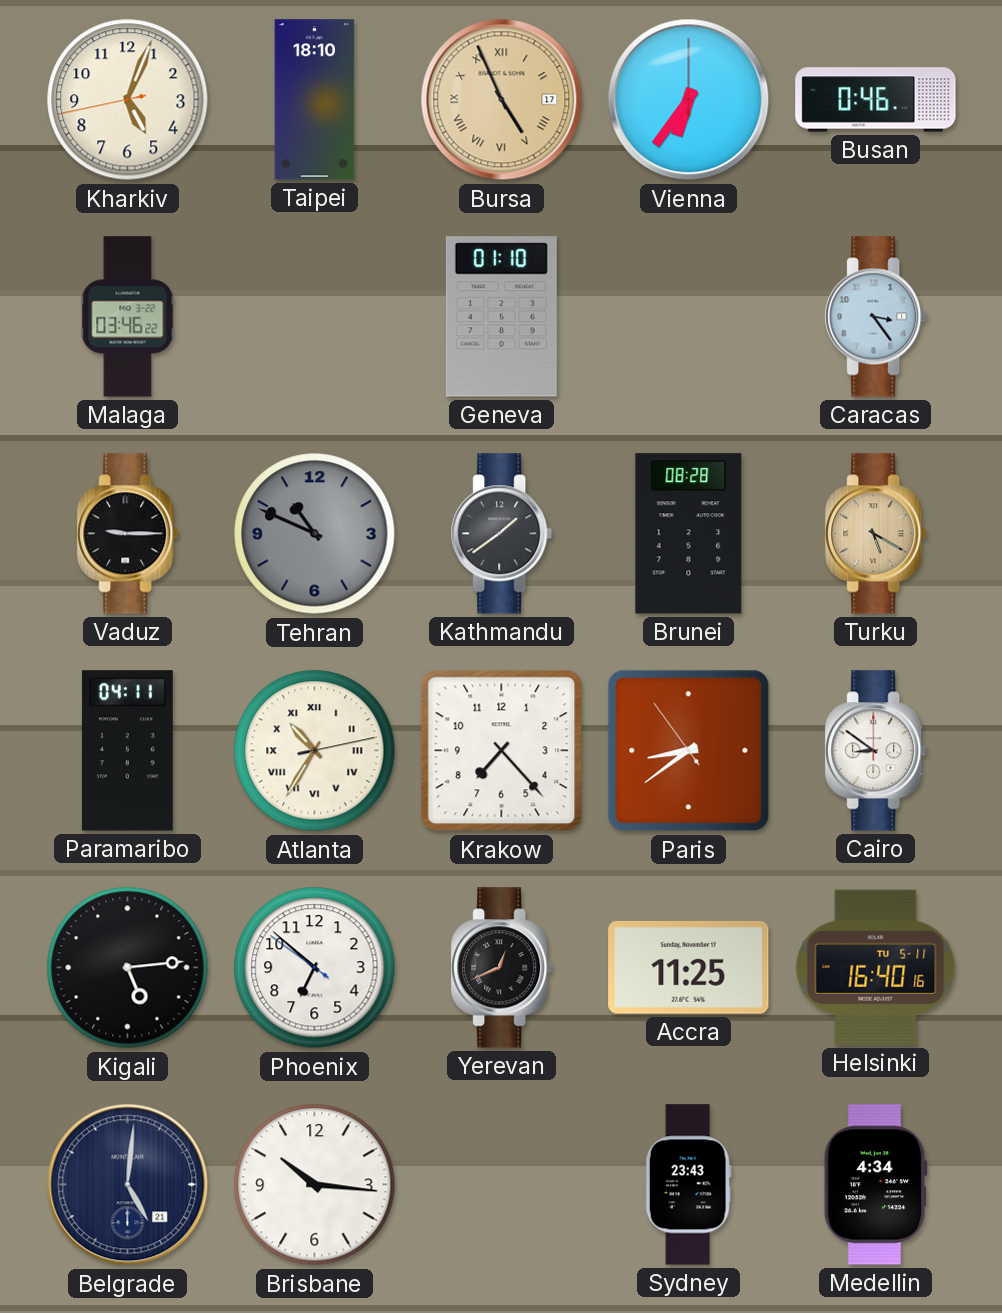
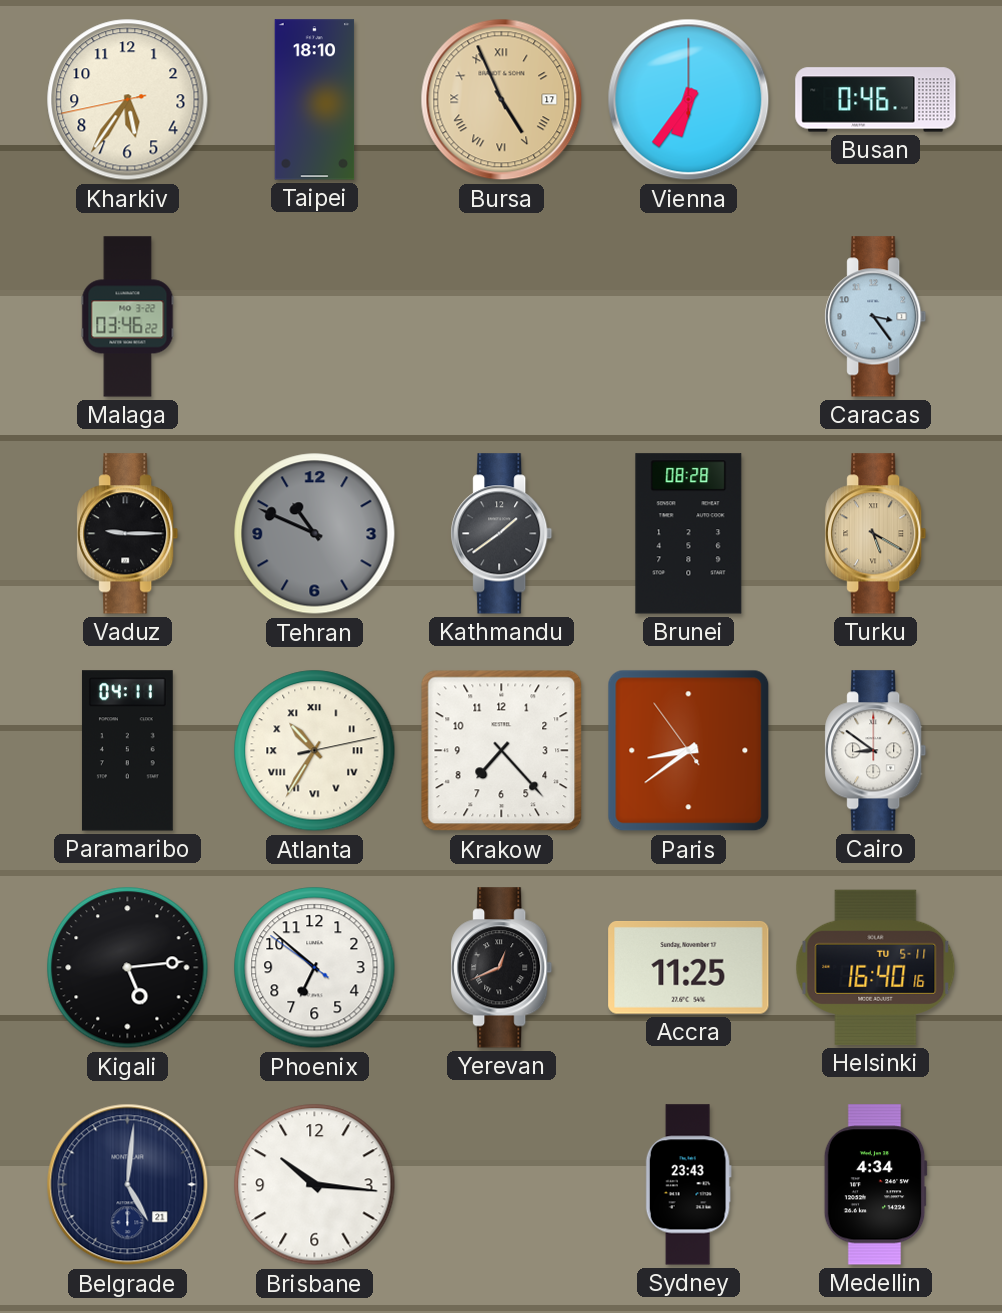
Kharkiv: 5:03 -> 5:35 (128, 100)
Geneva: 01:10 -> none (501, 317)
